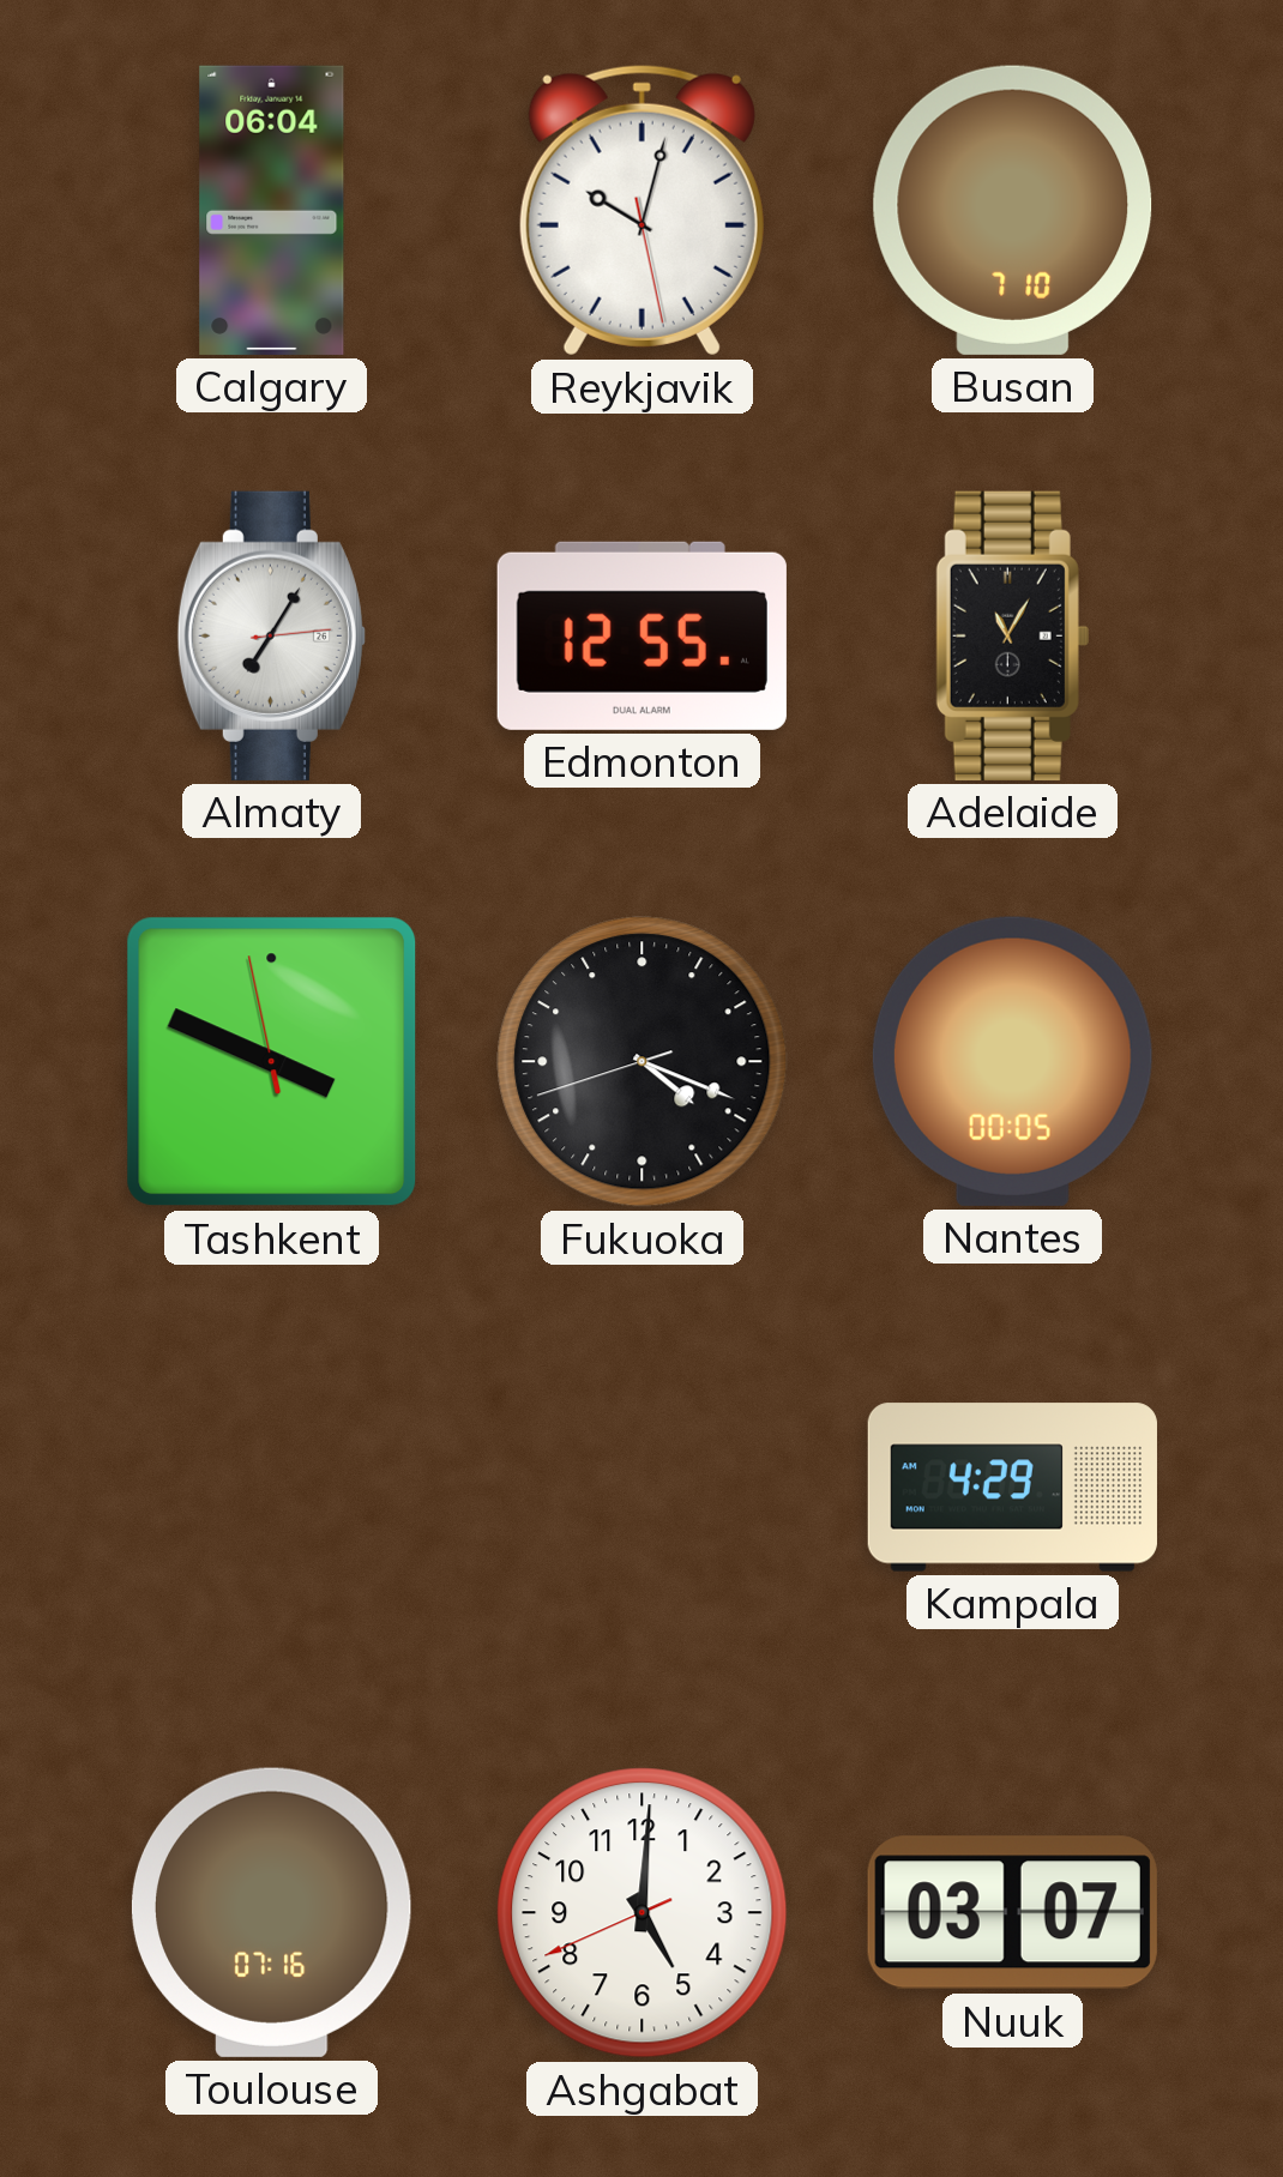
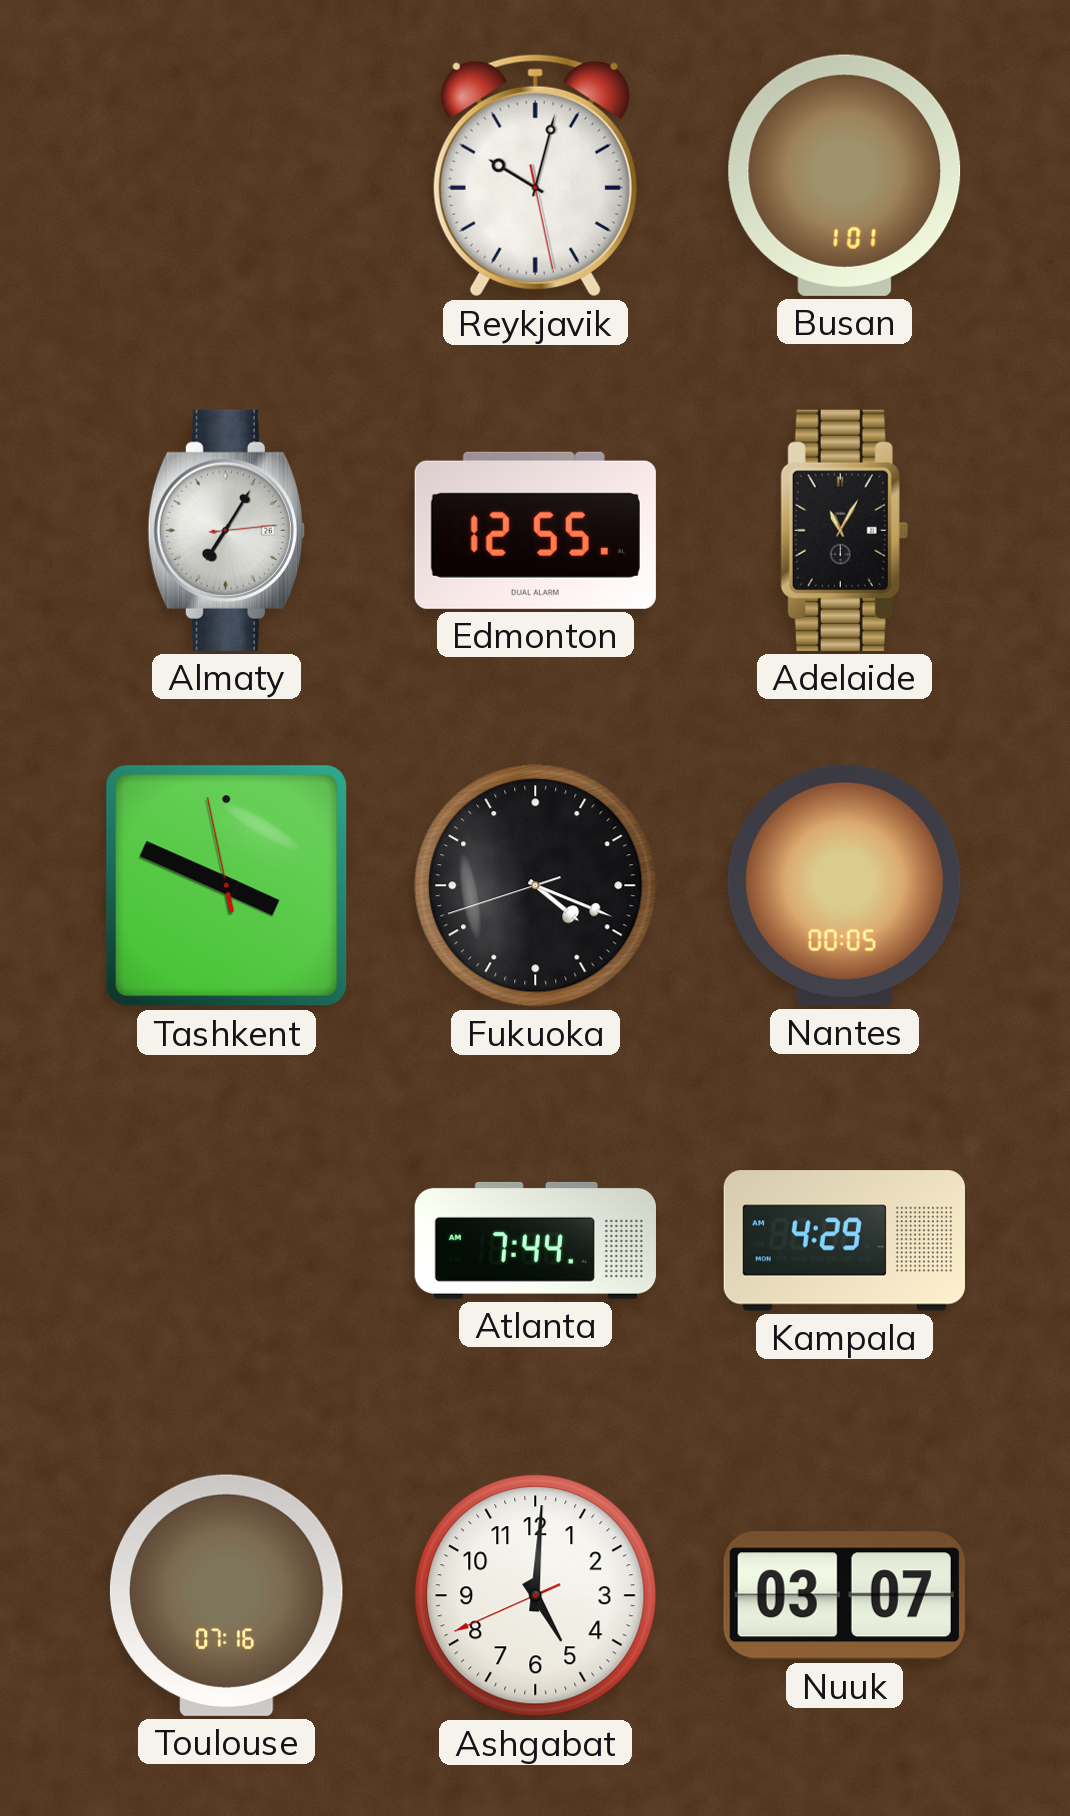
Calgary: 06:04 -> none (272, 210)
Busan: 7:10 -> 1:01 (845, 175)
Atlanta: none -> 7:44 (535, 1240)
